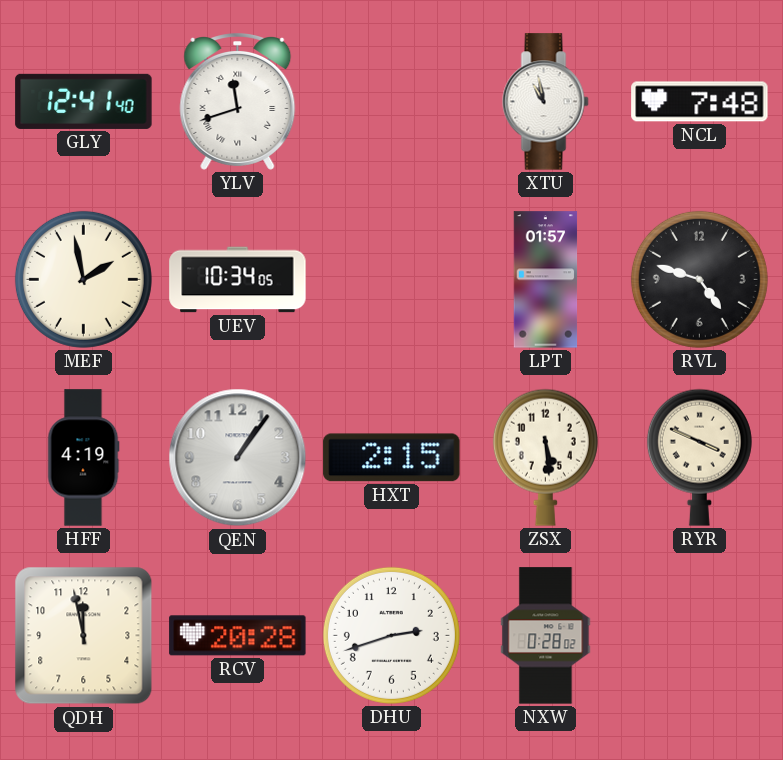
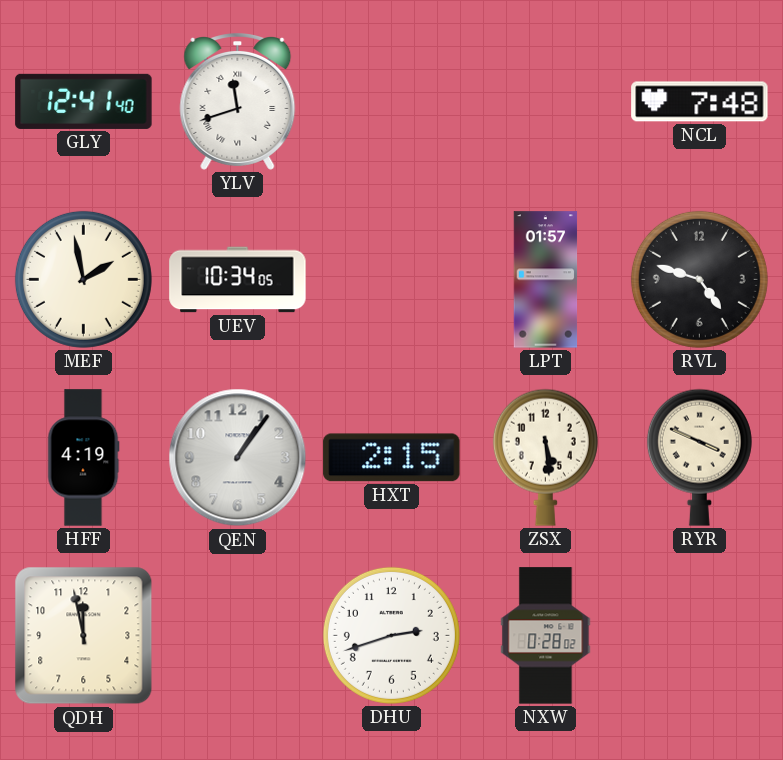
XTU: 10:58 -> none (546, 102)
RCV: 20:28 -> none (238, 636)
